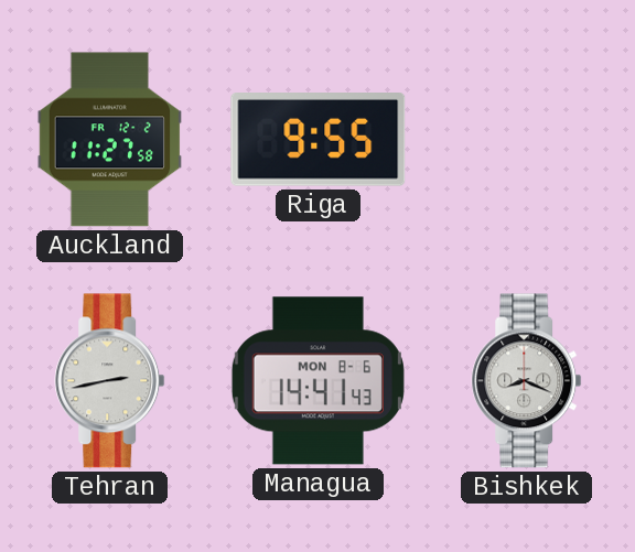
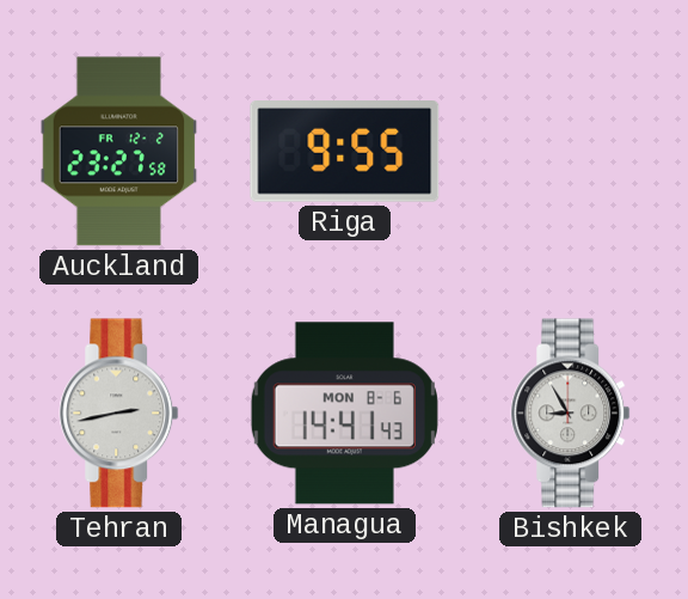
Auckland: 11:27 -> 23:27 (119, 152)
Bishkek: 8:19 -> 8:55 (571, 414)
